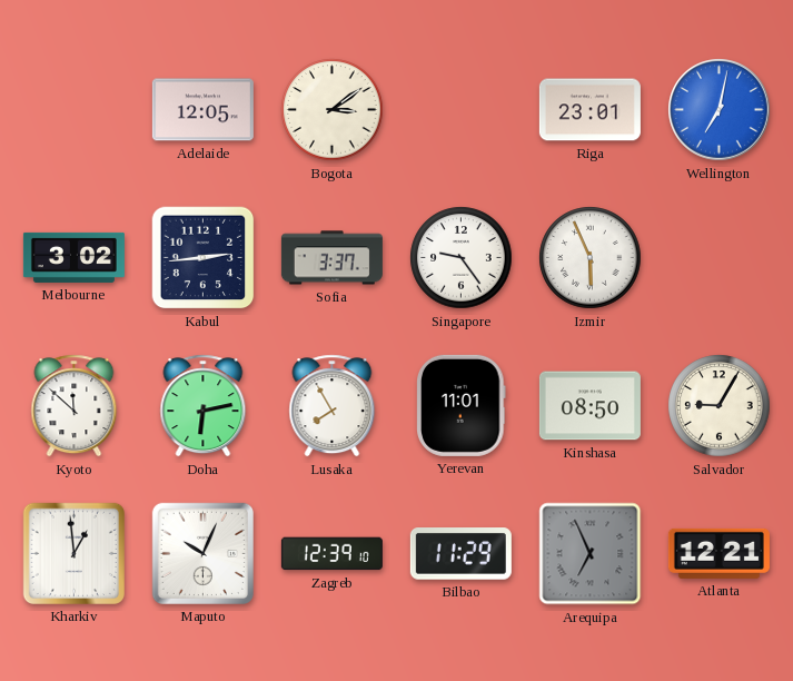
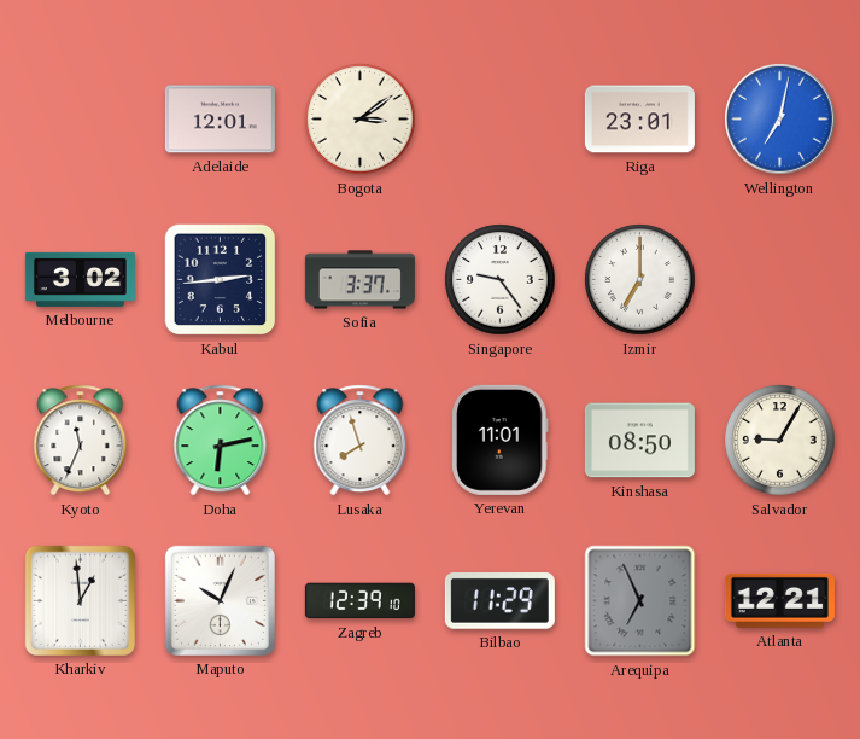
Adelaide: 12:05 -> 12:01 (220, 120)
Izmir: 5:56 -> 7:00 (640, 280)
Kyoto: 11:52 -> 11:34 (81, 441)
Lusaka: 7:55 -> 7:57 (361, 441)
